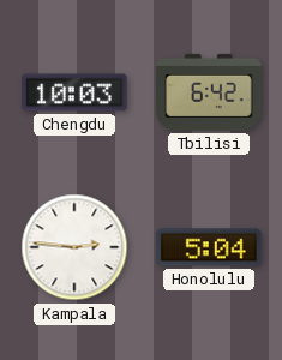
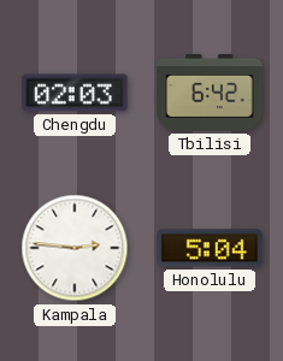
Chengdu: 10:03 -> 02:03 (75, 93)
